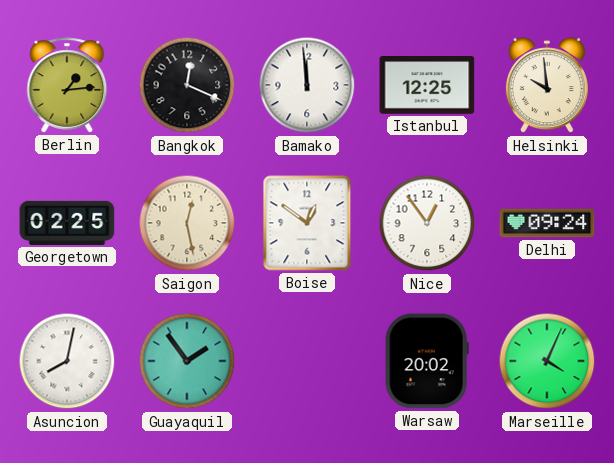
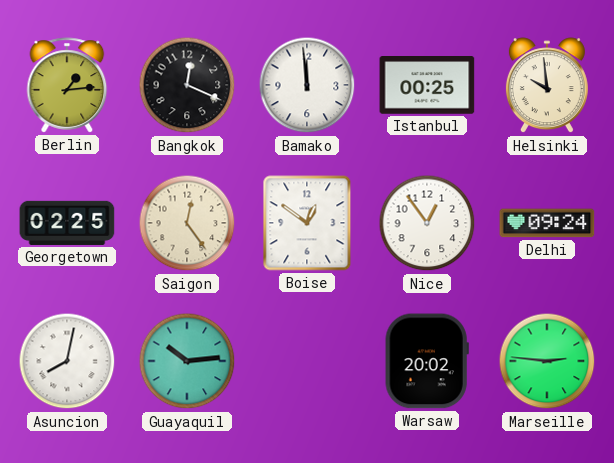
Istanbul: 12:25 -> 00:25 (427, 86)
Saigon: 12:28 -> 12:24 (187, 223)
Guayaquil: 1:54 -> 10:14 (187, 361)
Marseille: 4:04 -> 2:46 (547, 361)
